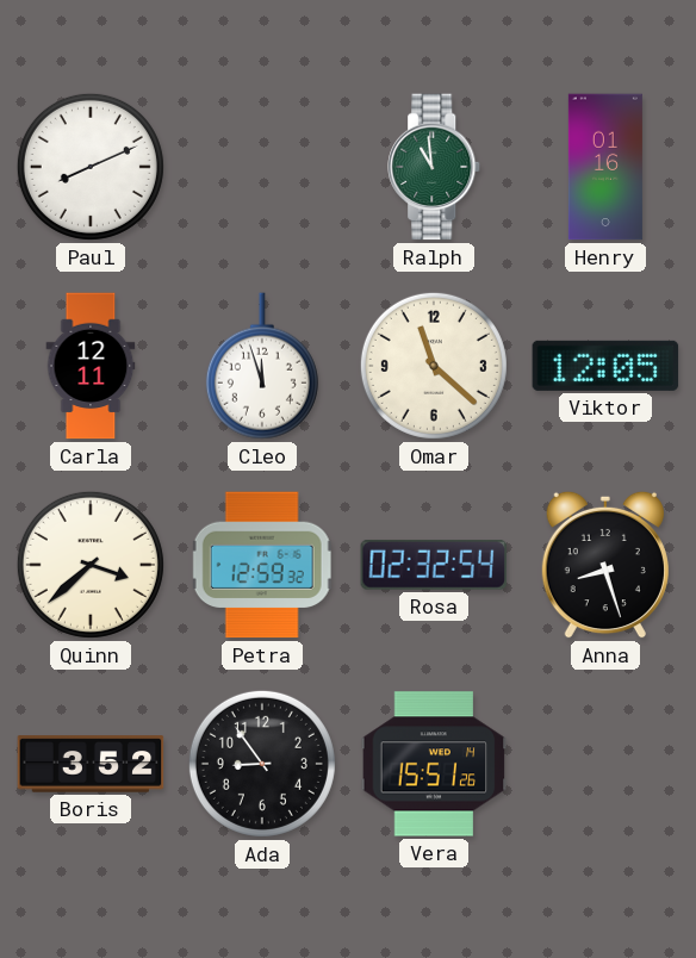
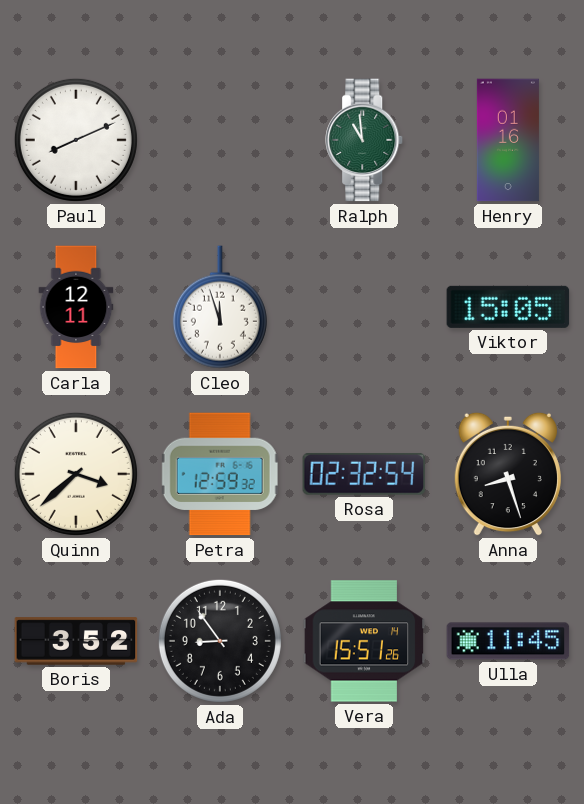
Omar: 11:22 -> none (434, 366)
Viktor: 12:05 -> 15:05 (508, 307)
Ulla: none -> 11:45 (508, 641)
